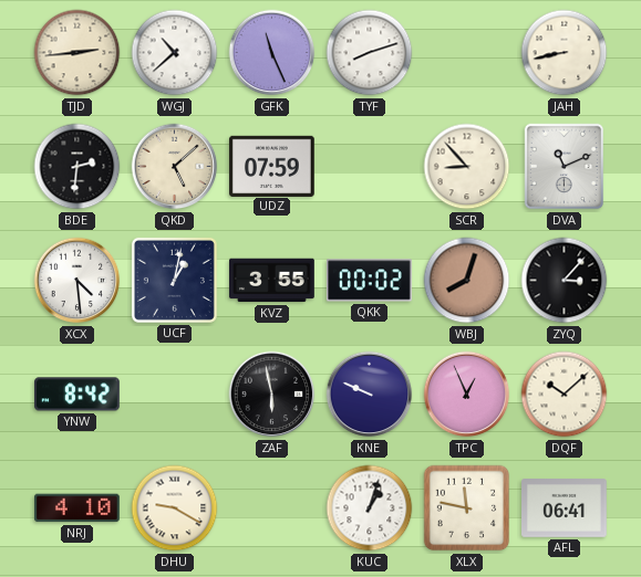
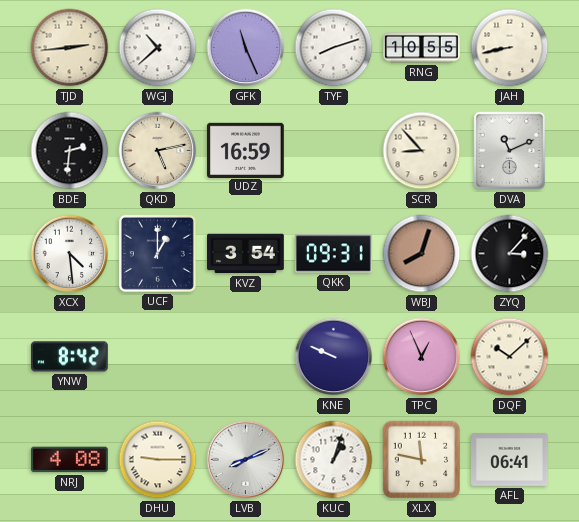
RNG: none -> 10:55 (422, 48)
QKD: 5:08 -> 5:13 (158, 151)
UDZ: 07:59 -> 16:59 (246, 150)
UCF: 1:02 -> 1:00 (157, 253)
KVZ: 3:55 -> 3:54 (246, 254)
QKK: 00:02 -> 09:31 (333, 254)
ZAF: 5:58 -> none (272, 395)
NRJ: 4:10 -> 4:08 (69, 460)
DHU: 9:20 -> 9:15 (158, 460)
LVB: none -> 8:11 (246, 460)
